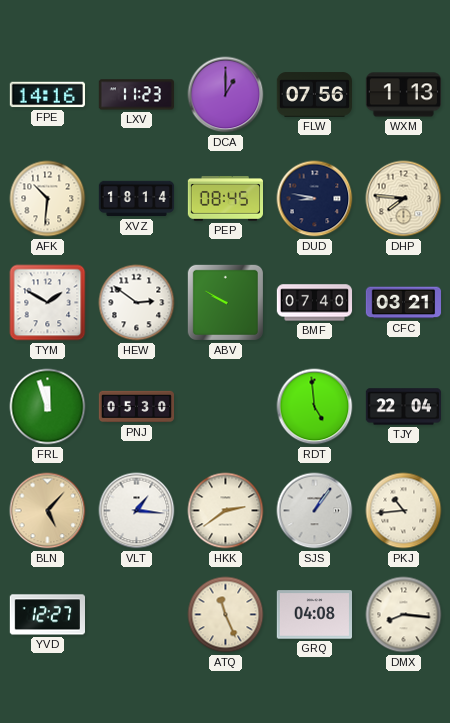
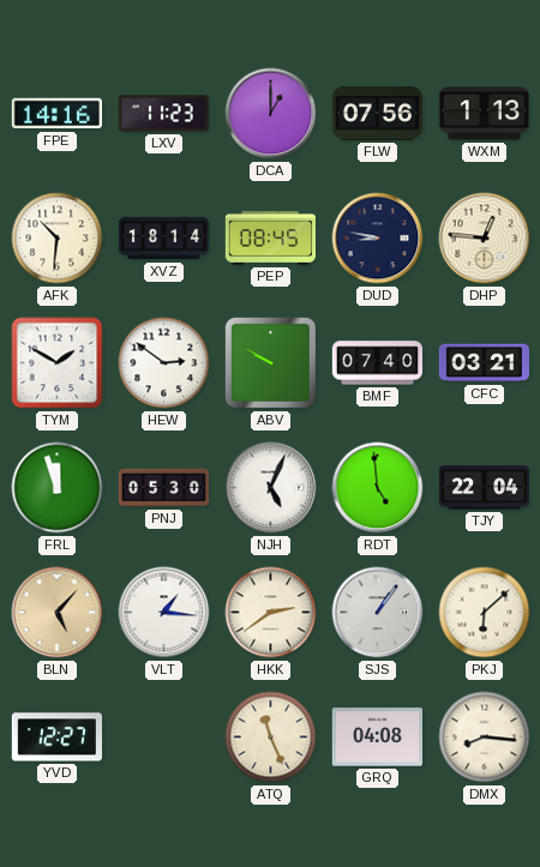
DHP: 7:46 -> 12:46 (485, 239)
NJH: none -> 5:04 (271, 488)
PKJ: 10:44 -> 6:08 (485, 613)
